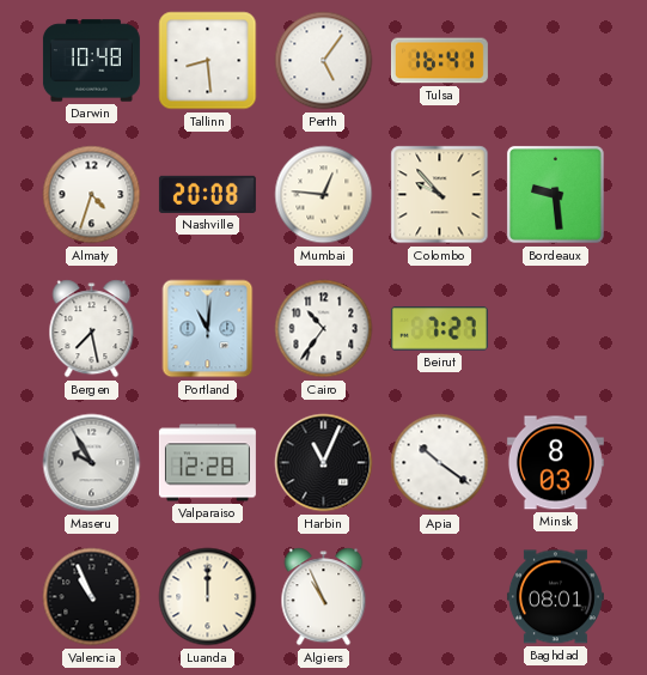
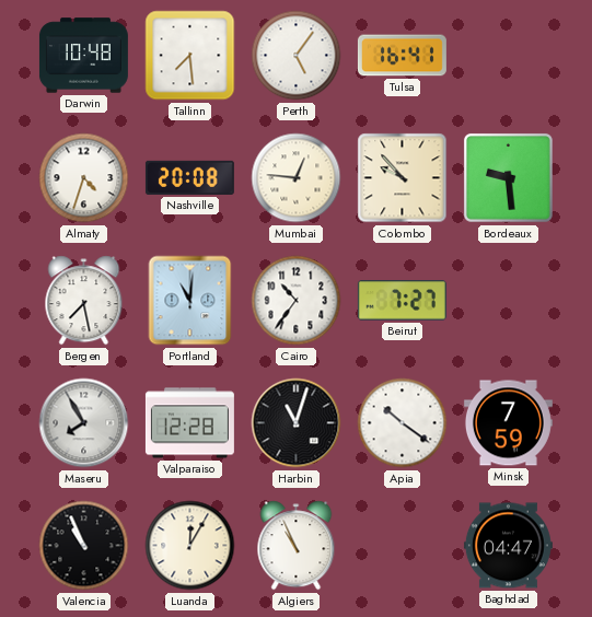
Tallinn: 8:29 -> 7:29 (190, 56)
Maseru: 9:55 -> 7:55 (84, 423)
Harbin: 11:04 -> 11:03 (297, 423)
Minsk: 8:03 -> 7:59 (508, 423)
Luanda: 12:00 -> 12:05 (190, 546)
Baghdad: 08:01 -> 04:47 (508, 546)
